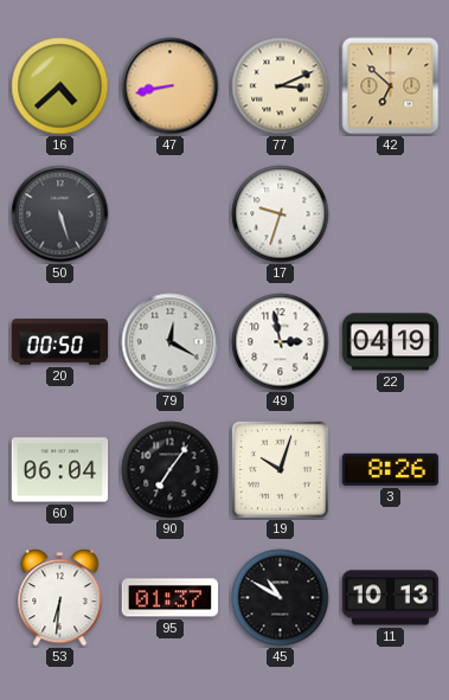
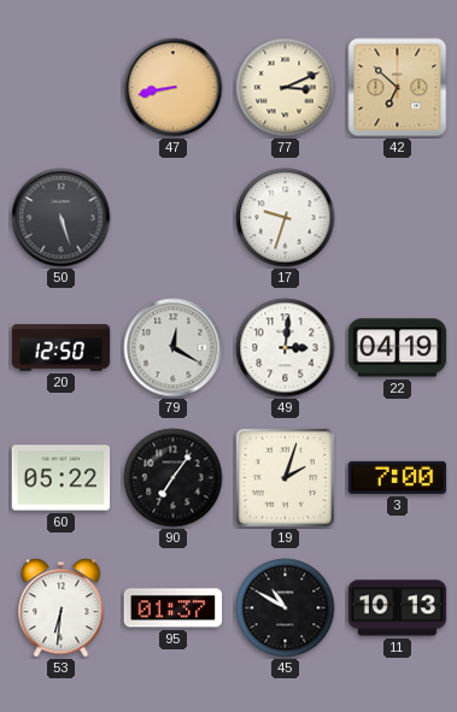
16: 4:38 -> none (60, 86)
20: 00:50 -> 12:50 (61, 348)
49: 2:58 -> 3:01 (286, 348)
60: 06:04 -> 05:22 (61, 478)
19: 10:03 -> 2:03 (285, 477)
3: 8:26 -> 7:00 (398, 477)
